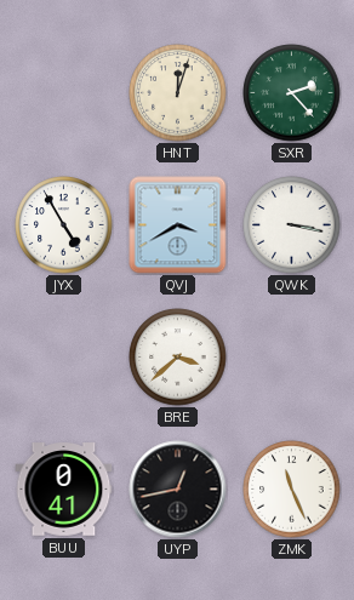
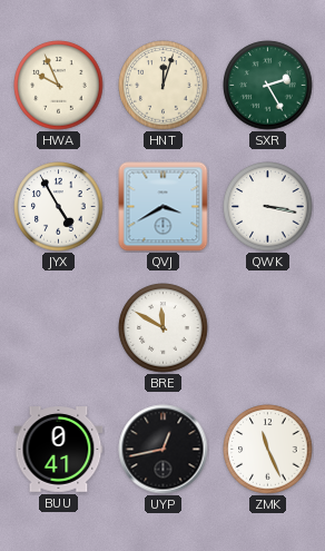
HWA: none -> 9:56 (59, 86)
SXR: 2:23 -> 2:25 (268, 86)
BRE: 3:38 -> 11:50 (164, 328)
